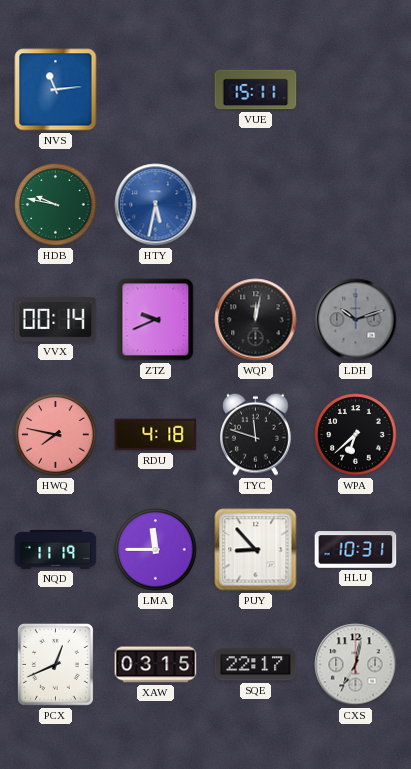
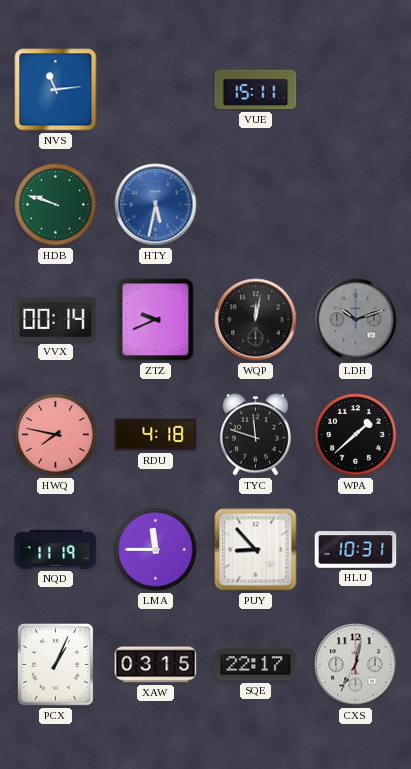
HDB: 9:47 -> 9:48 (56, 205)
WPA: 6:38 -> 1:38 (356, 435)
PCX: 12:41 -> 1:04 (55, 664)
